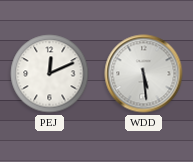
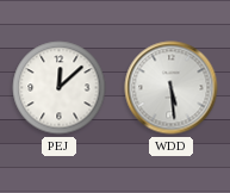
PEJ: 12:11 -> 12:08 (60, 88)
